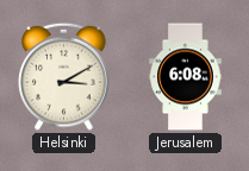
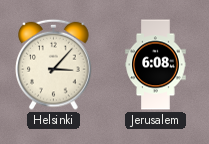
Helsinki: 3:10 -> 3:07 (54, 64)
